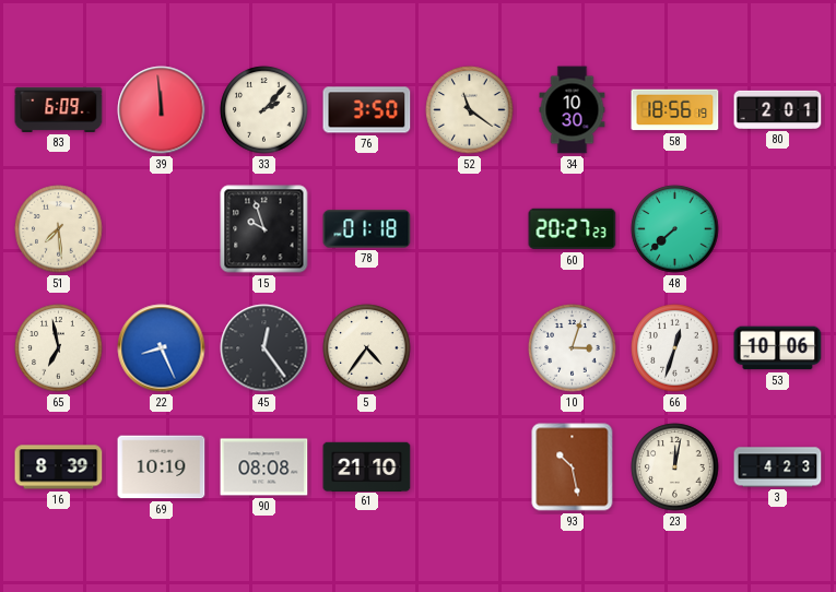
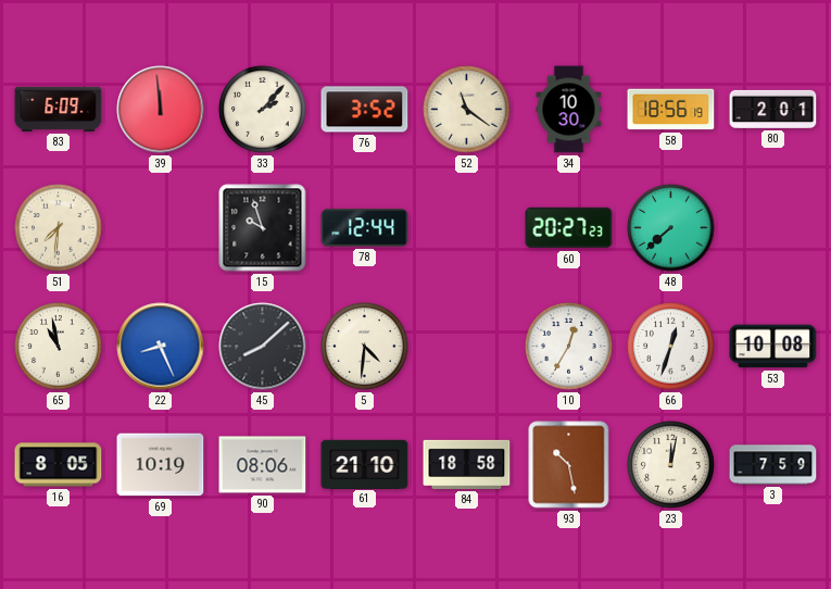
76: 3:50 -> 3:52 (365, 110)
51: 7:29 -> 7:31 (59, 228)
78: 01:18 -> 12:44 (365, 228)
65: 6:58 -> 10:58 (59, 347)
45: 12:24 -> 8:08 (263, 347)
5: 4:36 -> 4:31 (365, 347)
10: 3:03 -> 12:35 (569, 347)
53: 10:06 -> 10:08 (773, 347)
16: 8:39 -> 8:05 (59, 465)
90: 08:08 -> 08:06 (263, 465)
84: none -> 18:58 (467, 464)
3: 4:23 -> 7:59 (773, 465)
